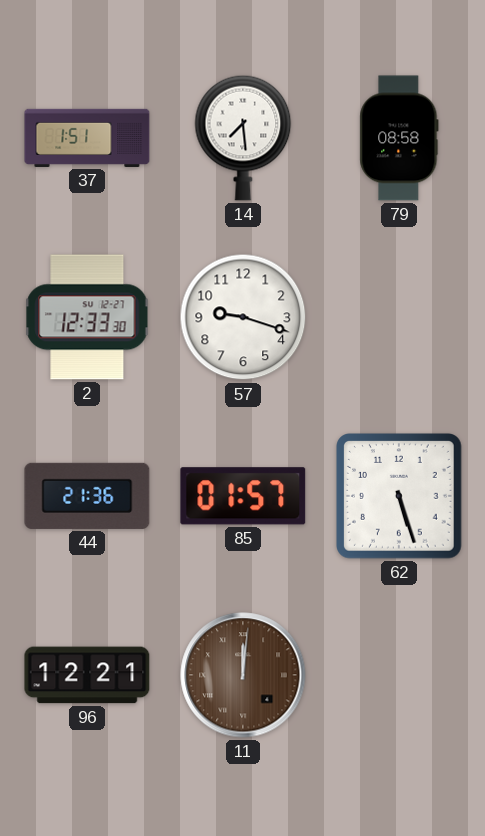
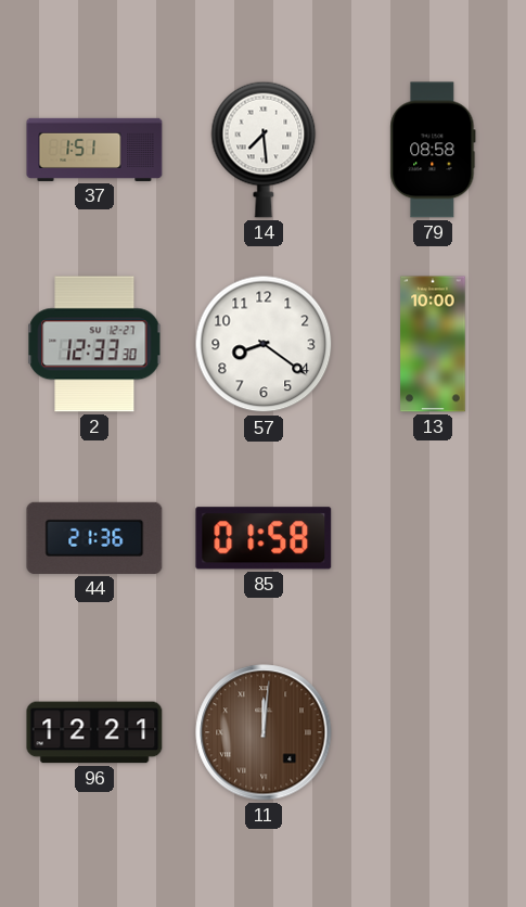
57: 9:18 -> 8:21 (264, 344)
13: none -> 10:00 (433, 344)
85: 01:57 -> 01:58 (264, 538)
62: 5:27 -> none (400, 497)
